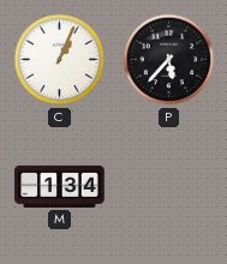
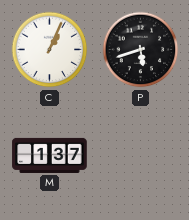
P: 5:37 -> 5:42 (141, 50)
M: 1:34 -> 1:37 (50, 155)
